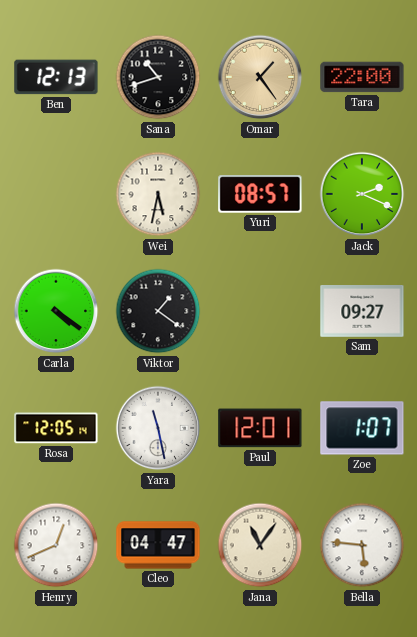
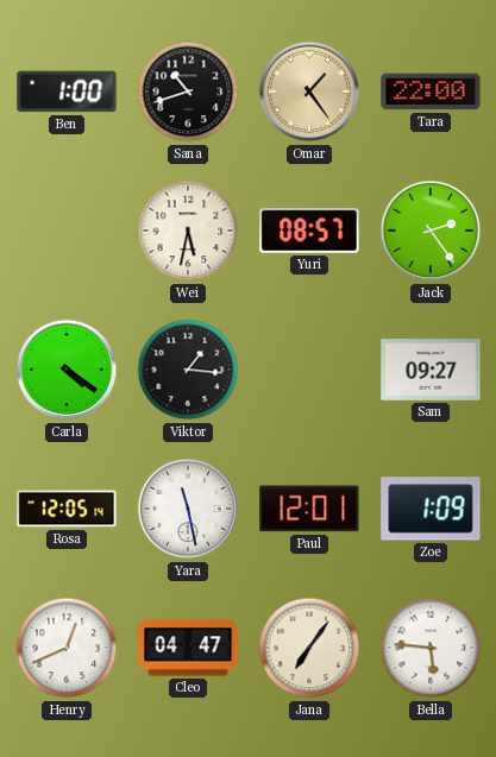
Ben: 12:13 -> 1:00 (67, 92)
Jack: 2:19 -> 2:24 (431, 231)
Viktor: 1:21 -> 1:16 (188, 370)
Zoe: 1:07 -> 1:09 (431, 509)
Jana: 11:06 -> 7:06 (309, 648)
